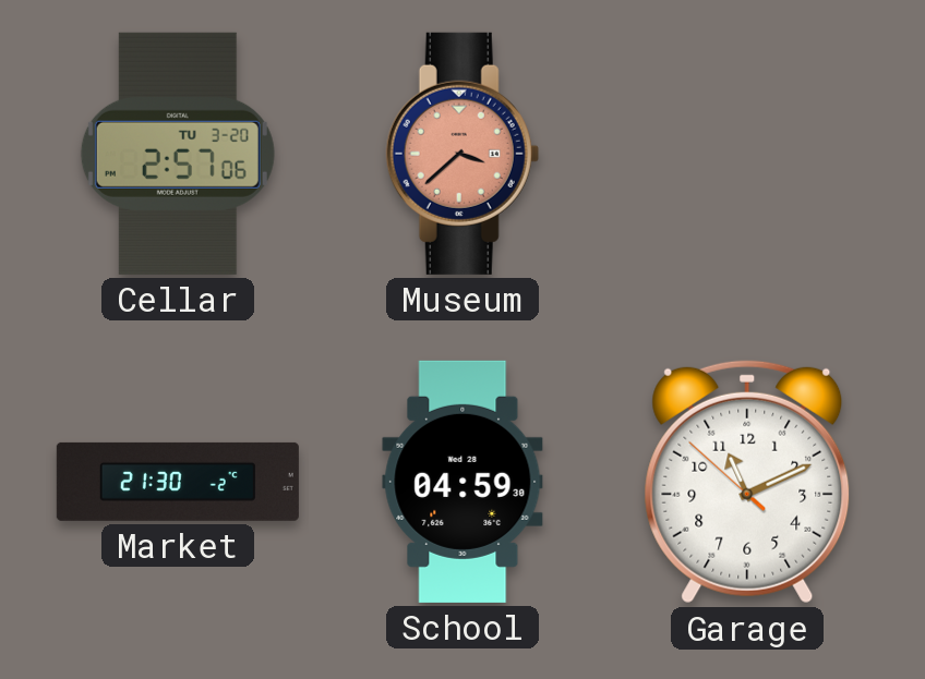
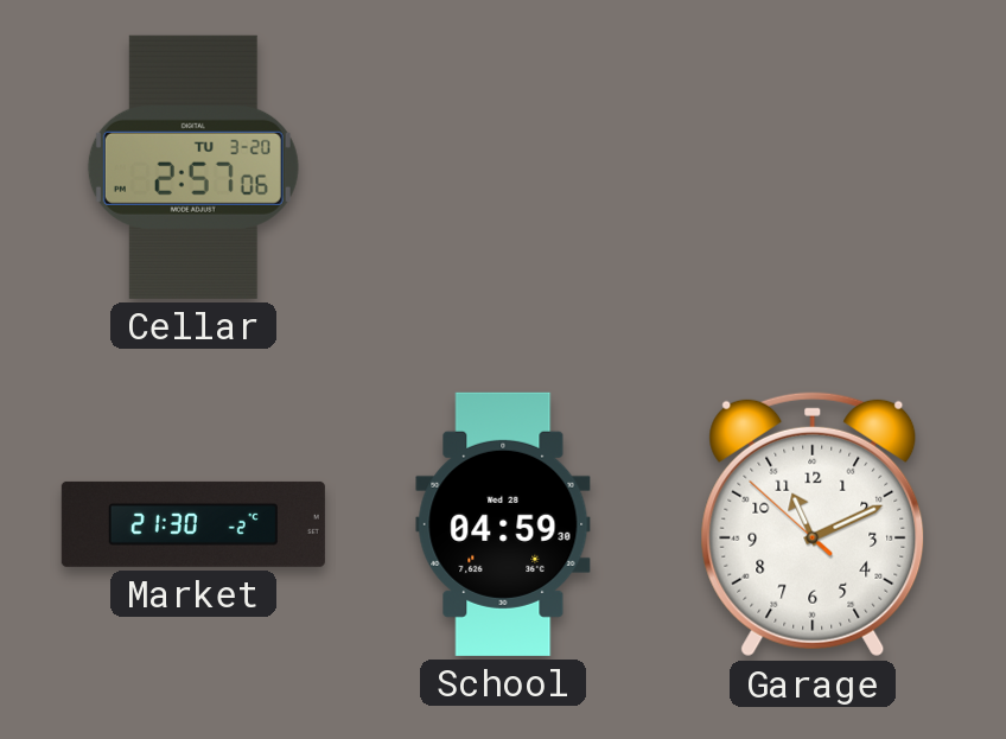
Museum: 3:38 -> none (463, 154)
